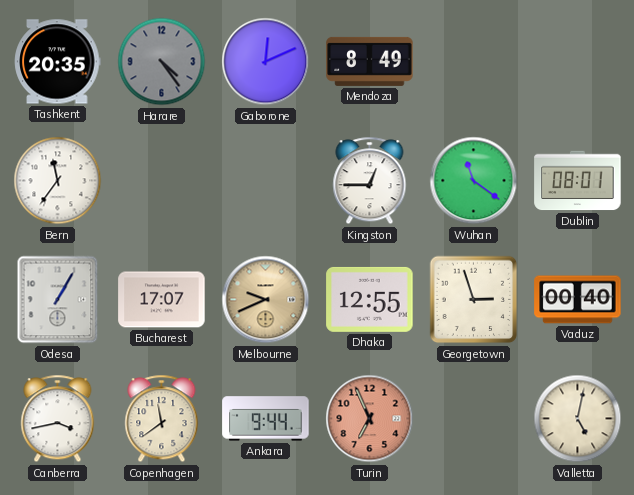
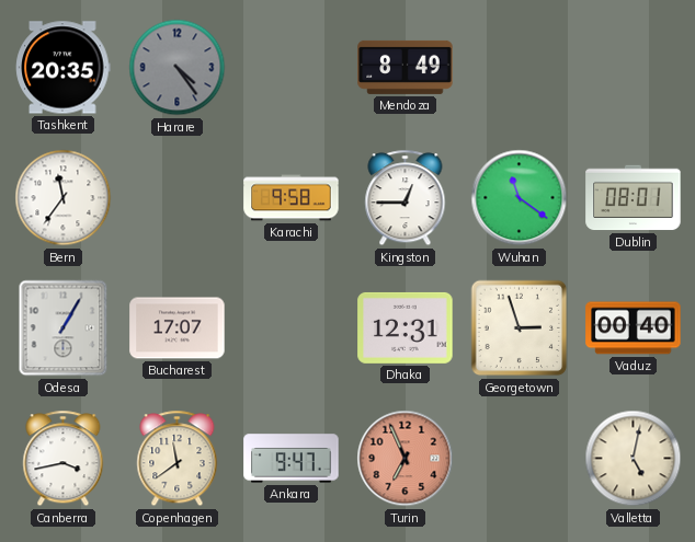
Gaborone: 12:11 -> none (266, 62)
Karachi: none -> 9:58 (292, 198)
Melbourne: 9:41 -> none (266, 300)
Dhaka: 12:55 -> 12:31 (406, 327)
Ankara: 9:44 -> 9:47 (292, 459)
